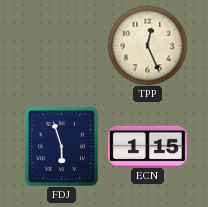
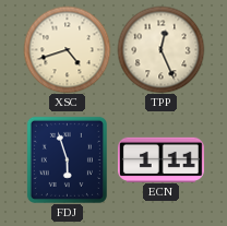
XSC: none -> 4:42 (67, 49)
ECN: 1:15 -> 1:11 (160, 159)
